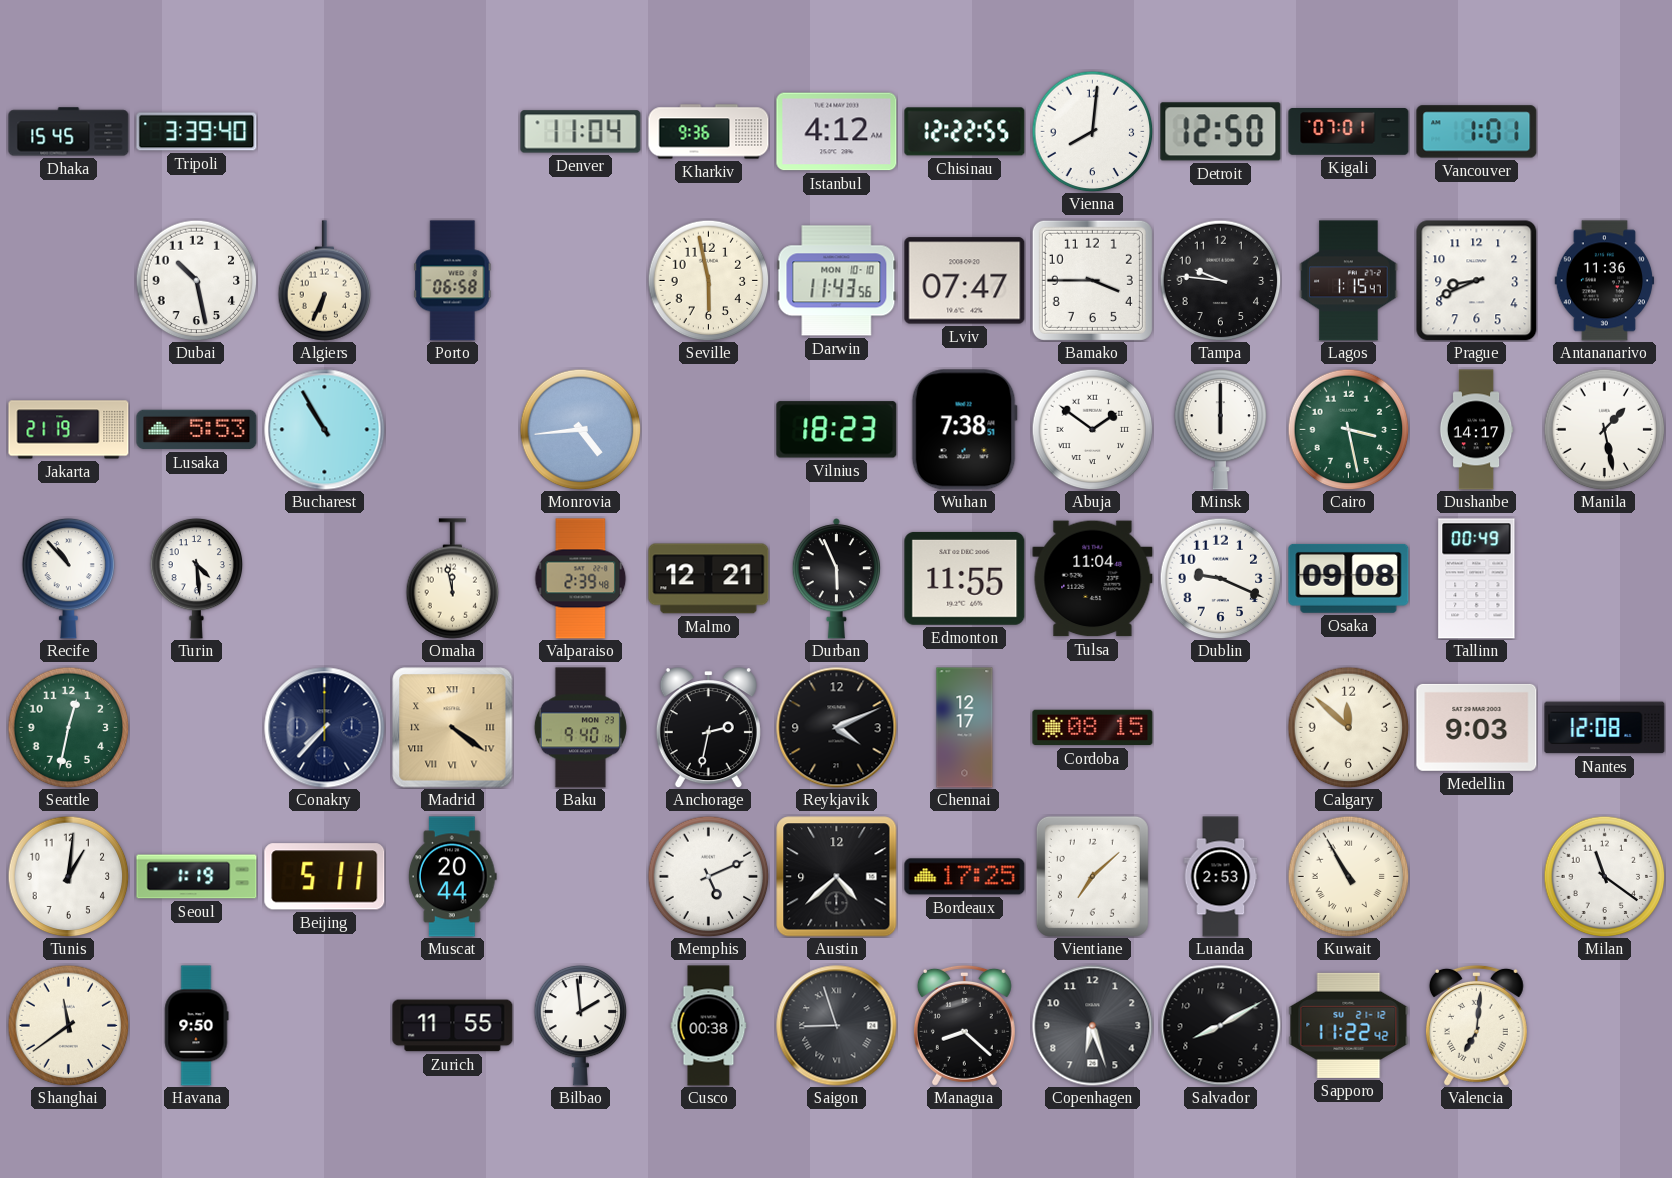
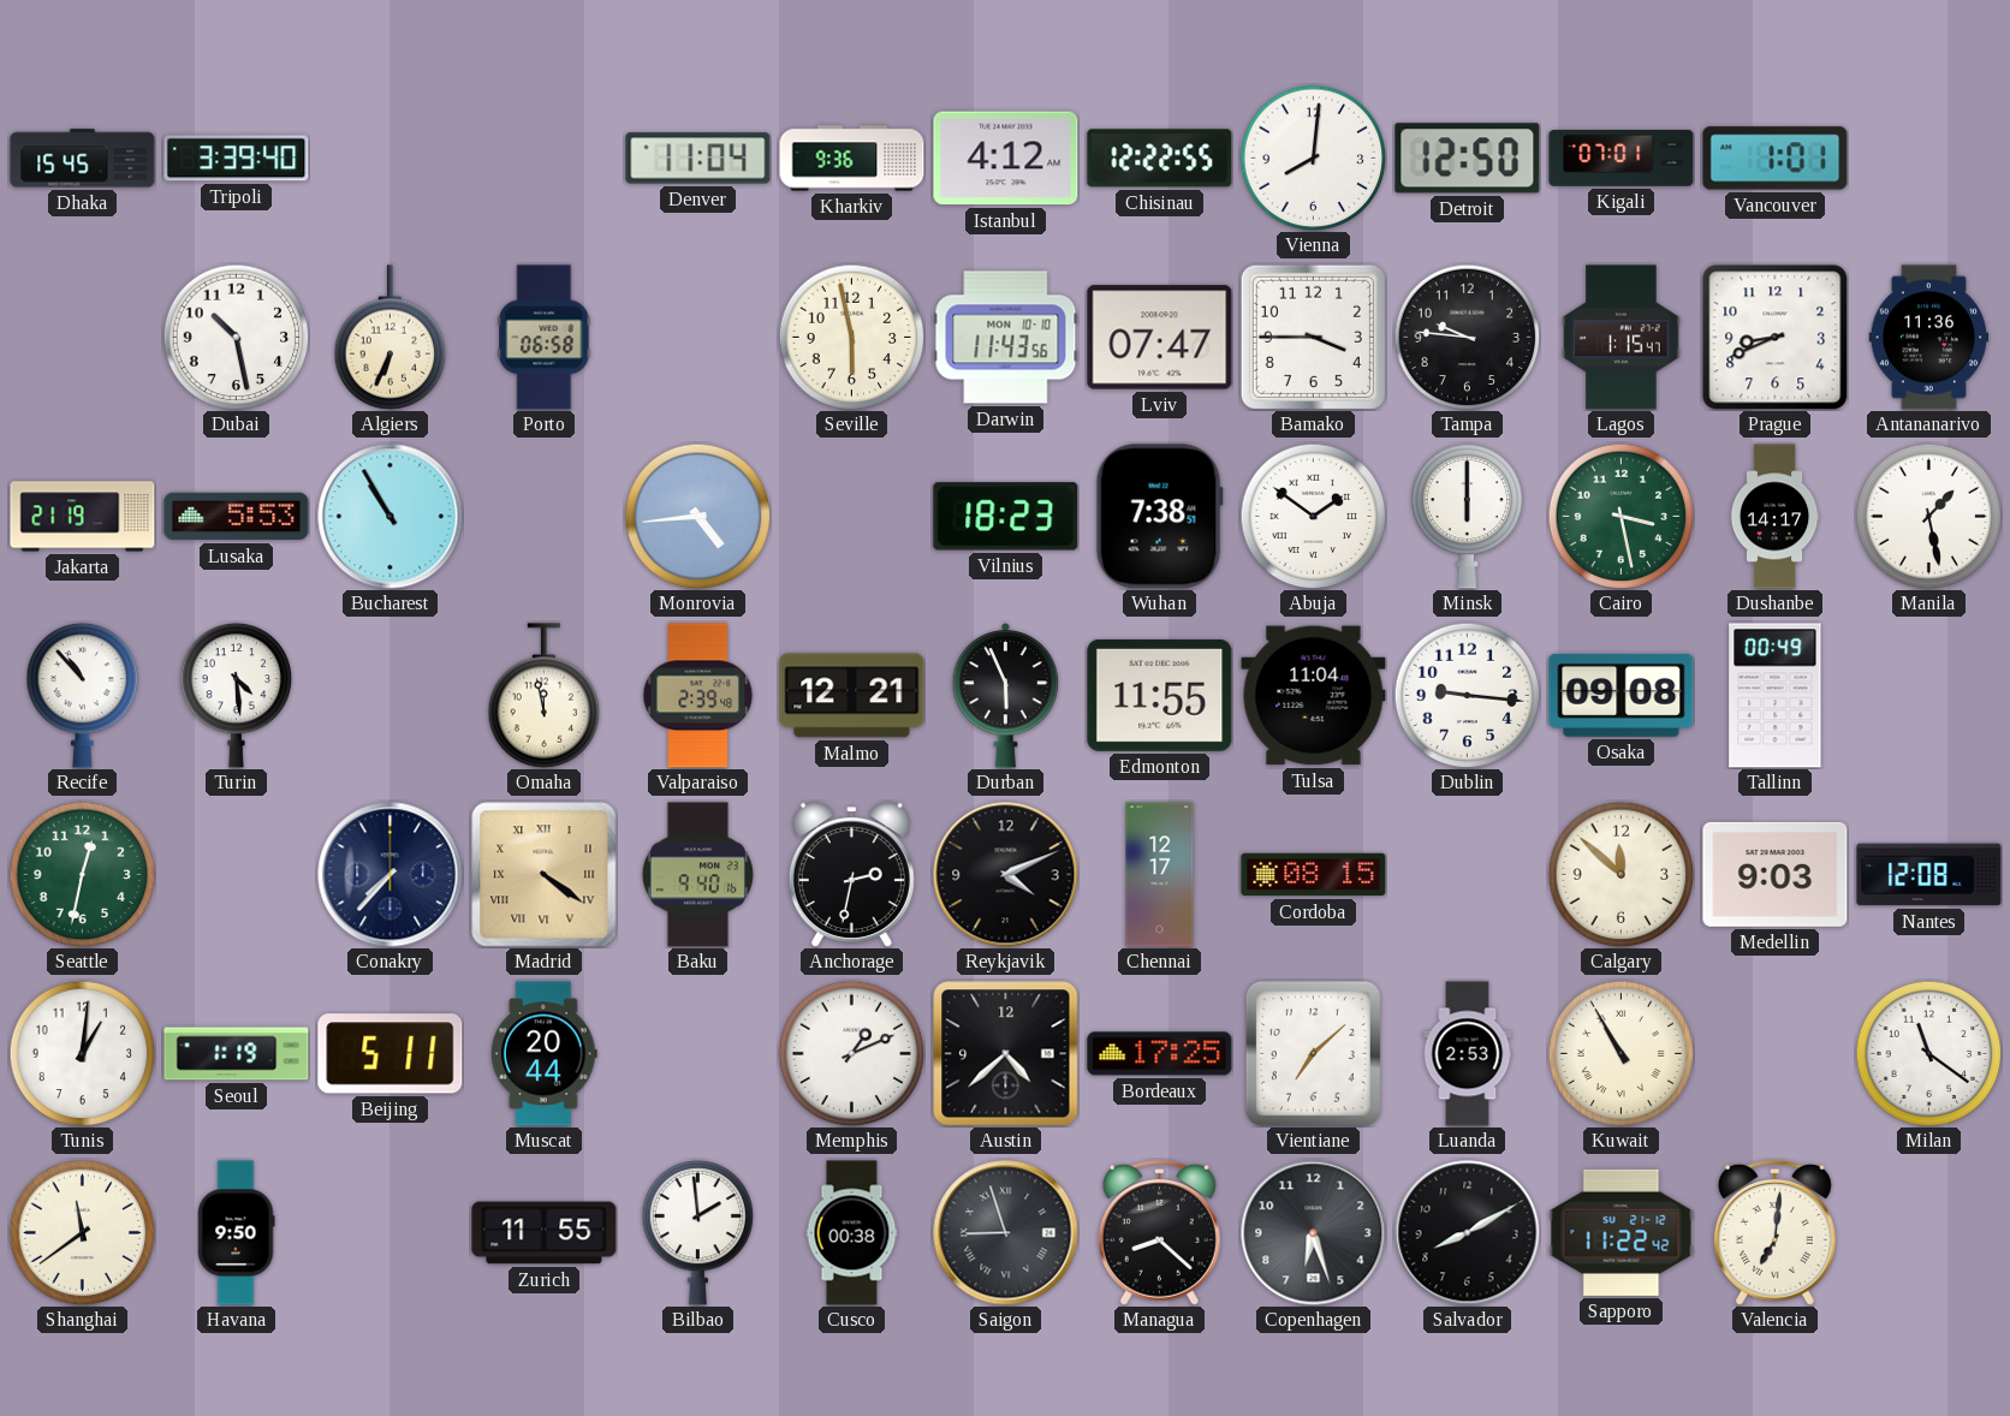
Dublin: 9:19 -> 9:16 (1467, 695)
Memphis: 5:11 -> 1:11 (851, 1053)
